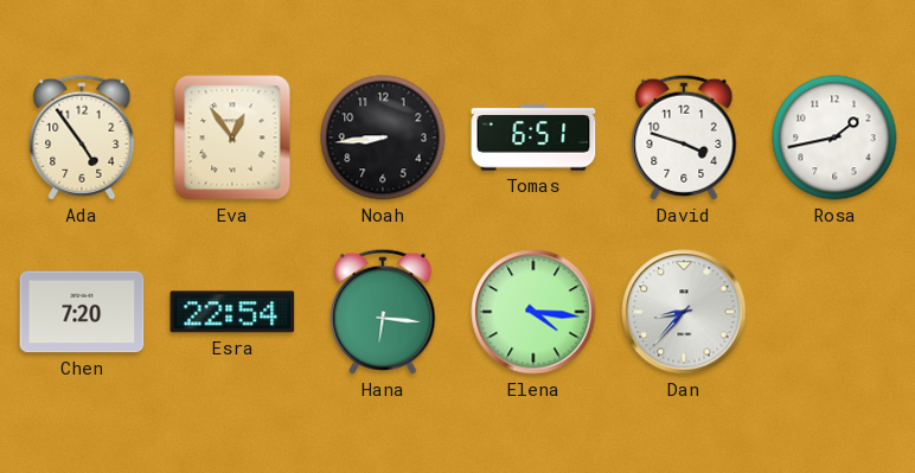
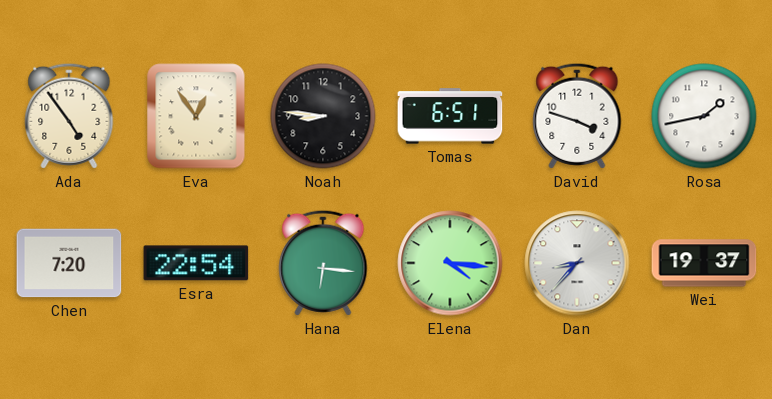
Noah: 8:44 -> 8:46 (323, 116)
Wei: none -> 19:37 (704, 263)
